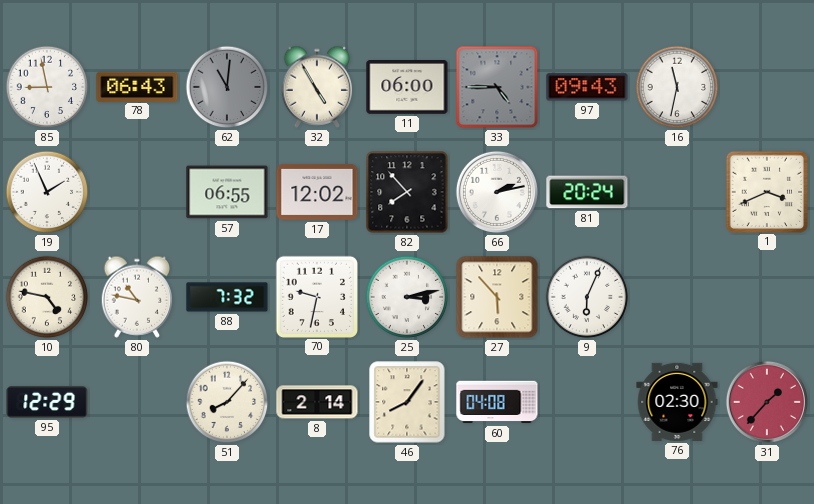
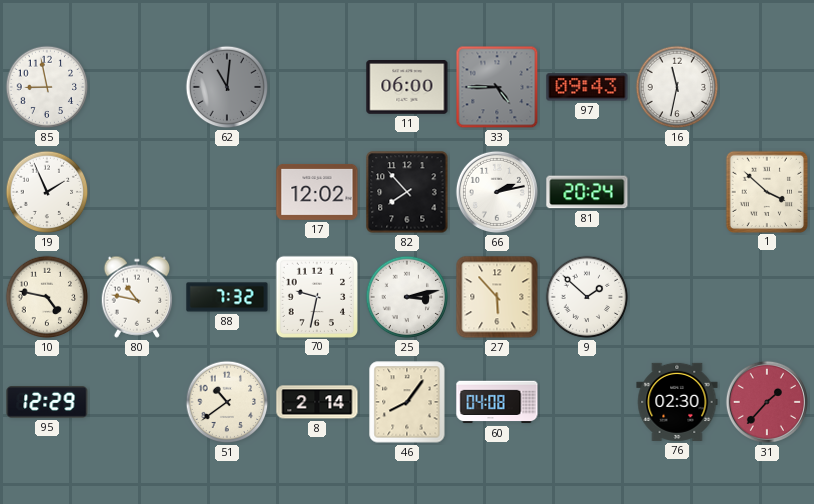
78: 06:43 -> none (137, 86)
32: 4:55 -> none (317, 87)
57: 06:55 -> none (227, 192)
1: 3:41 -> 3:52 (766, 191)
9: 6:04 -> 1:52 (587, 297)
51: 8:07 -> 10:39 (227, 402)
